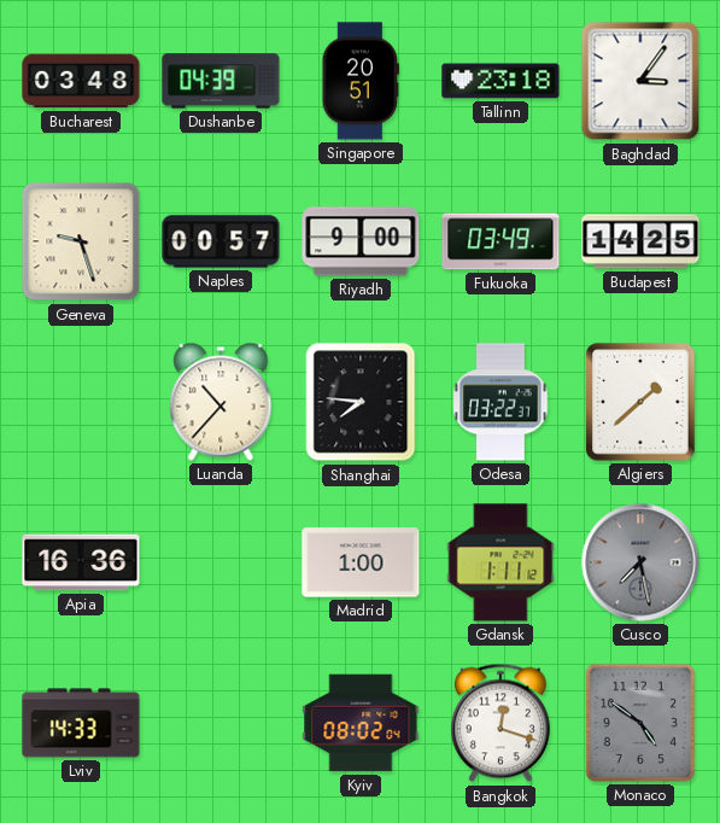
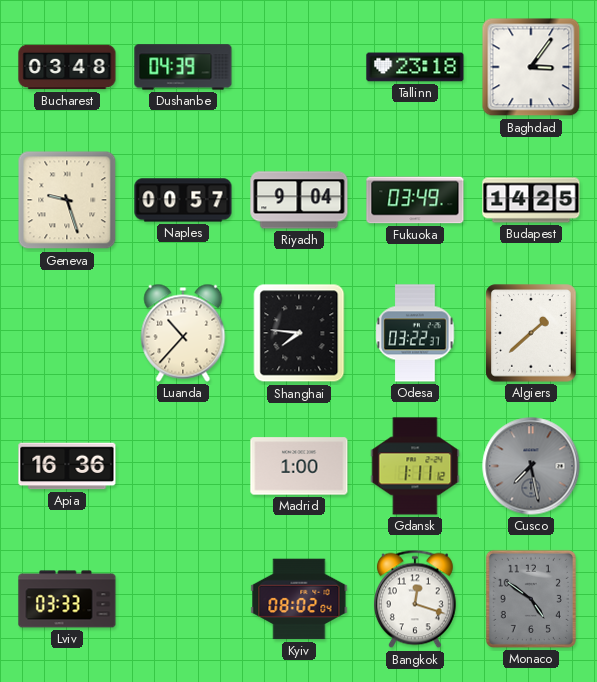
Singapore: 20:51 -> none (361, 81)
Riyadh: 9:00 -> 9:04 (299, 200)
Lviv: 14:33 -> 03:33 (67, 599)
